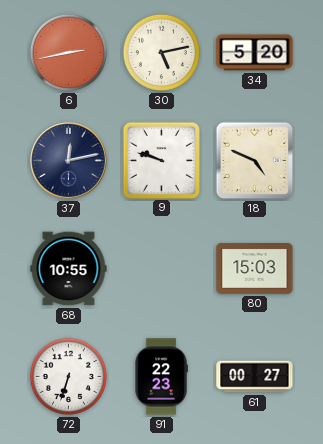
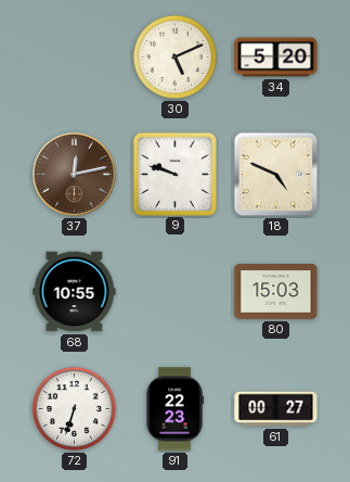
6: 2:43 -> none (68, 52)
30: 5:13 -> 5:11 (174, 56)
37 dial: navy -> brown (75, 175)
